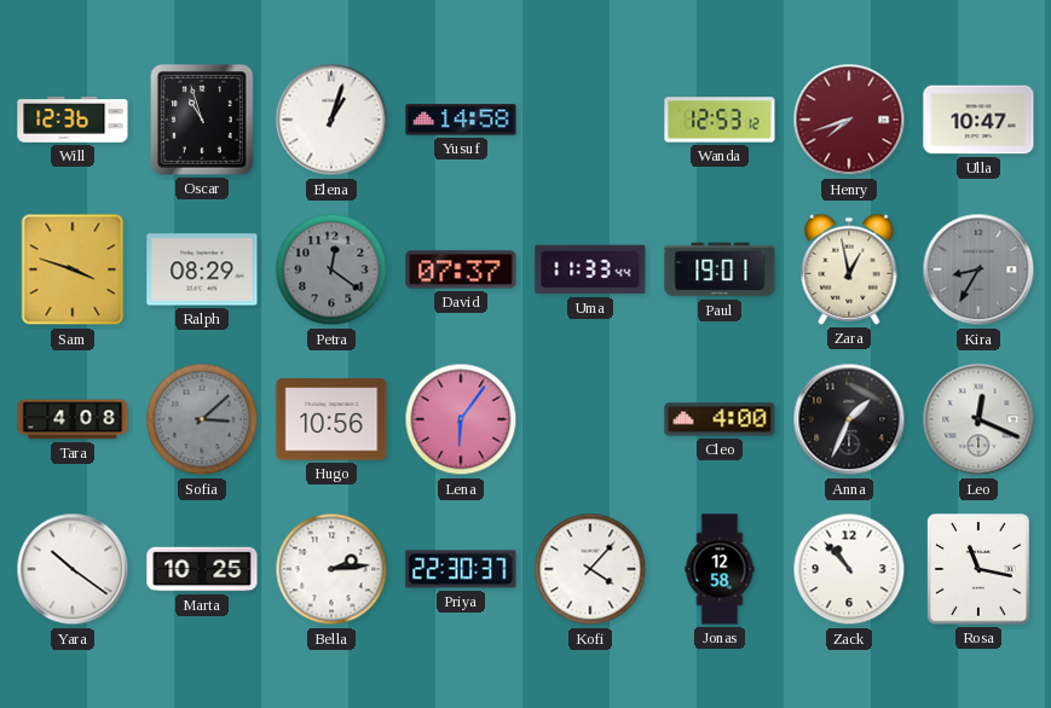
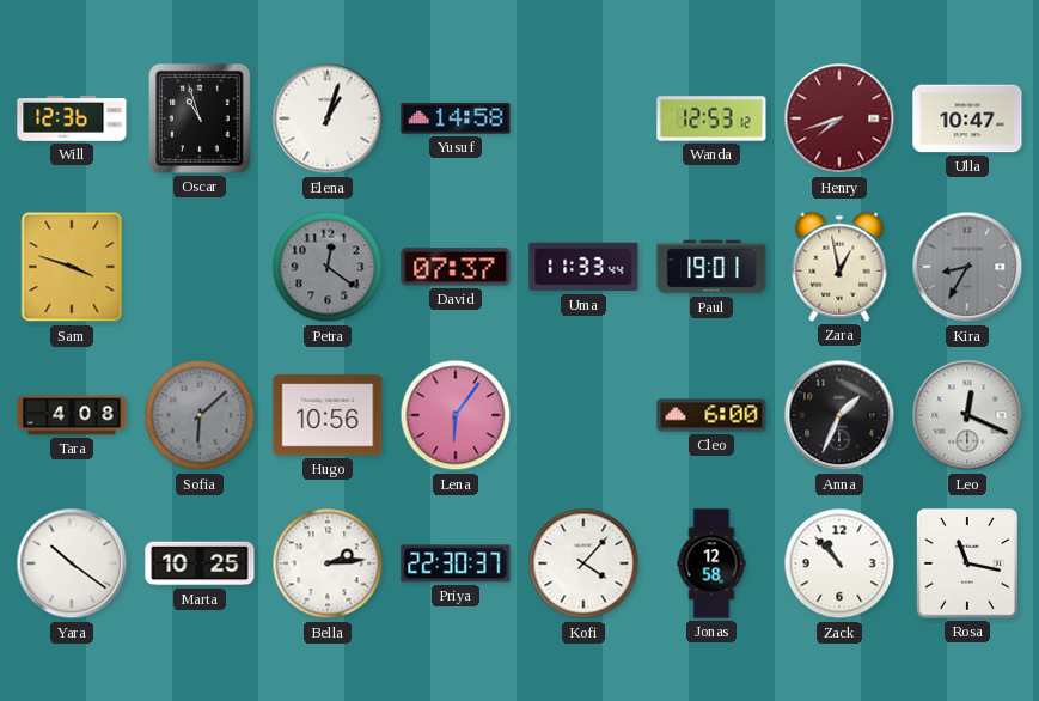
Ralph: 08:29 -> none (202, 269)
Sofia: 3:08 -> 6:08 (200, 415)
Cleo: 4:00 -> 6:00 (711, 415)
